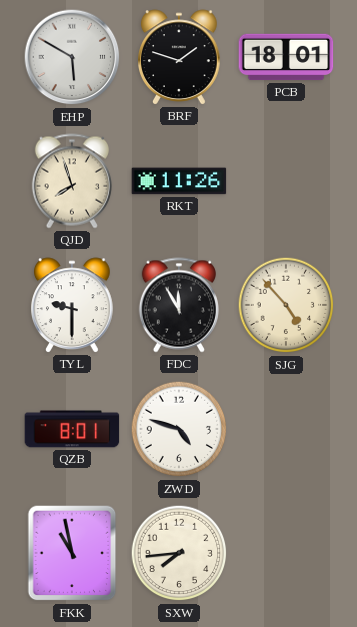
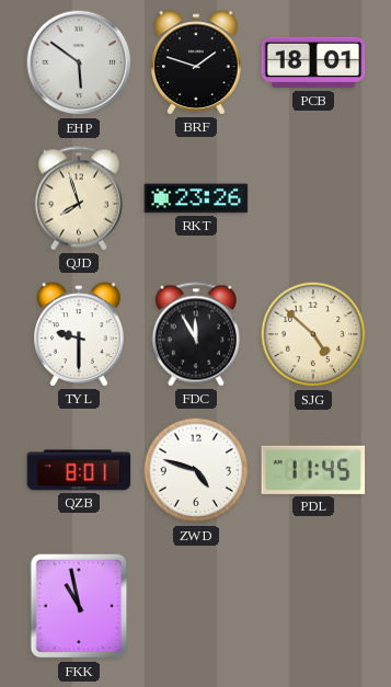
EHP: 5:50 -> 5:51 (79, 62)
RKT: 11:26 -> 23:26 (196, 198)
SJG: 4:53 -> 4:52 (313, 334)
PDL: none -> 11:45 (313, 470)
SXW: 7:44 -> none (179, 553)
